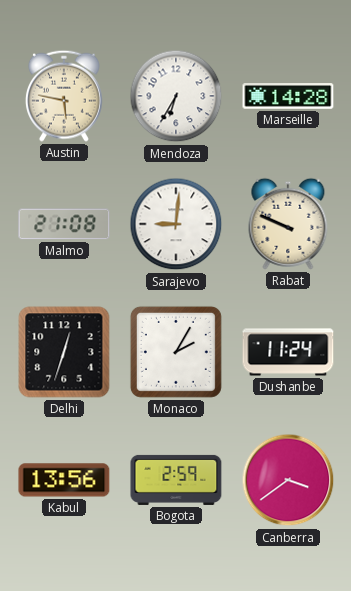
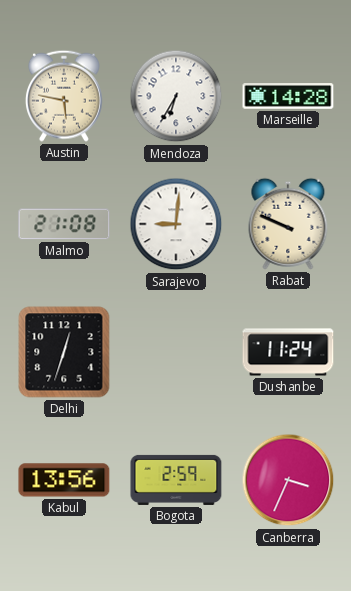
Monaco: 2:05 -> none (176, 352)
Canberra: 3:39 -> 3:34 (288, 480)
